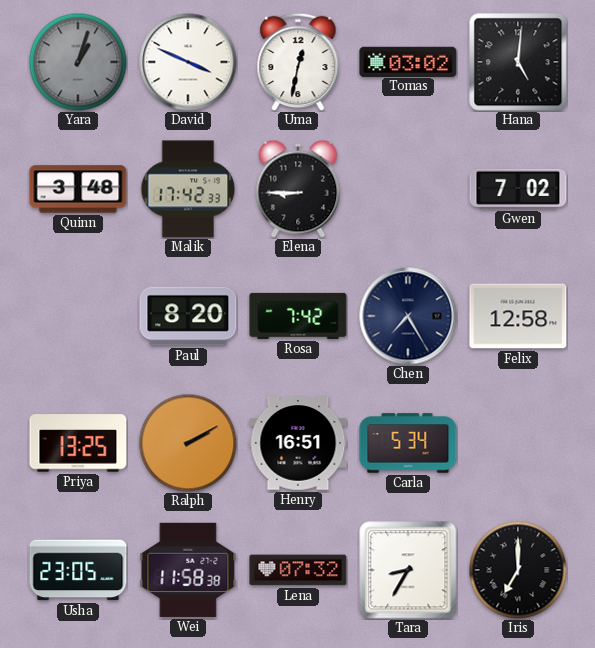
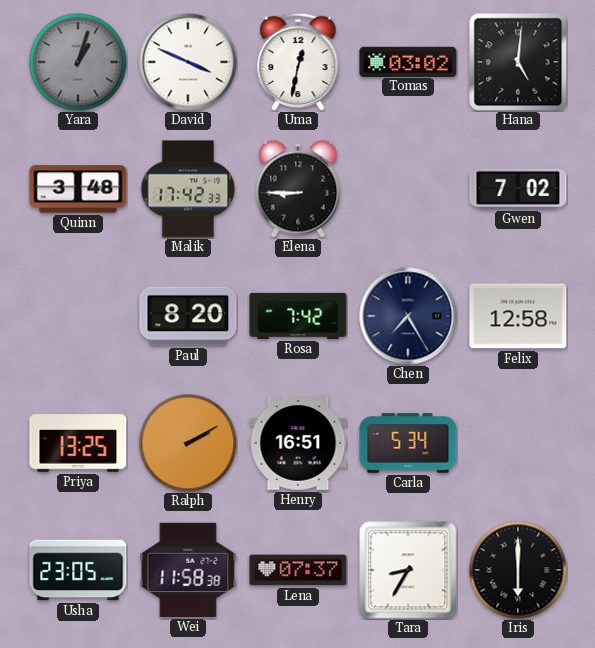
Lena: 07:32 -> 07:37 (298, 570)
Iris: 7:00 -> 6:00 (518, 570)
